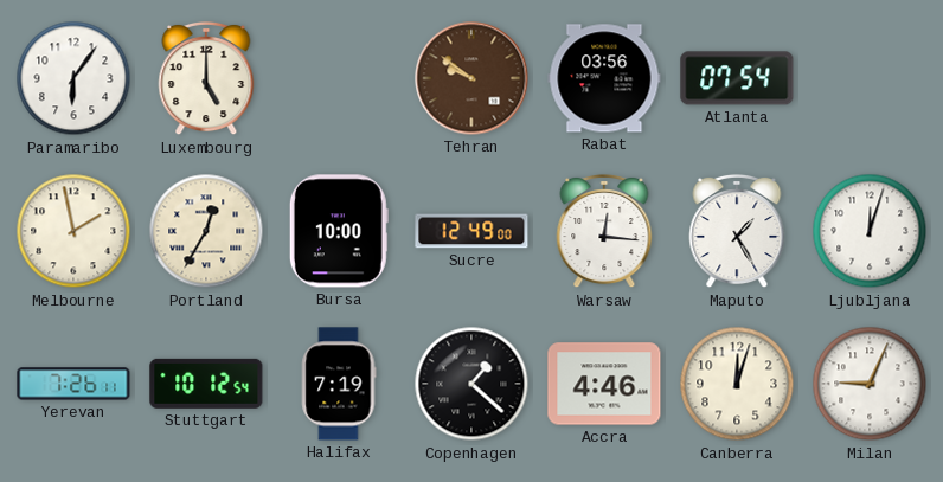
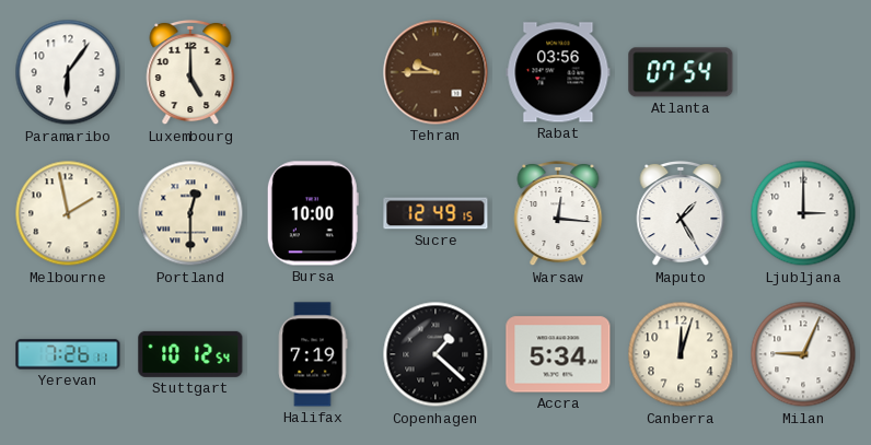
Tehran: 9:51 -> 9:45 (436, 72)
Portland: 12:35 -> 12:30 (190, 213)
Sucre: 12:49:00 -> 12:49:15 (436, 213)
Ljubljana: 12:03 -> 3:00 (803, 213)
Accra: 4:46 -> 5:34 (558, 354)
